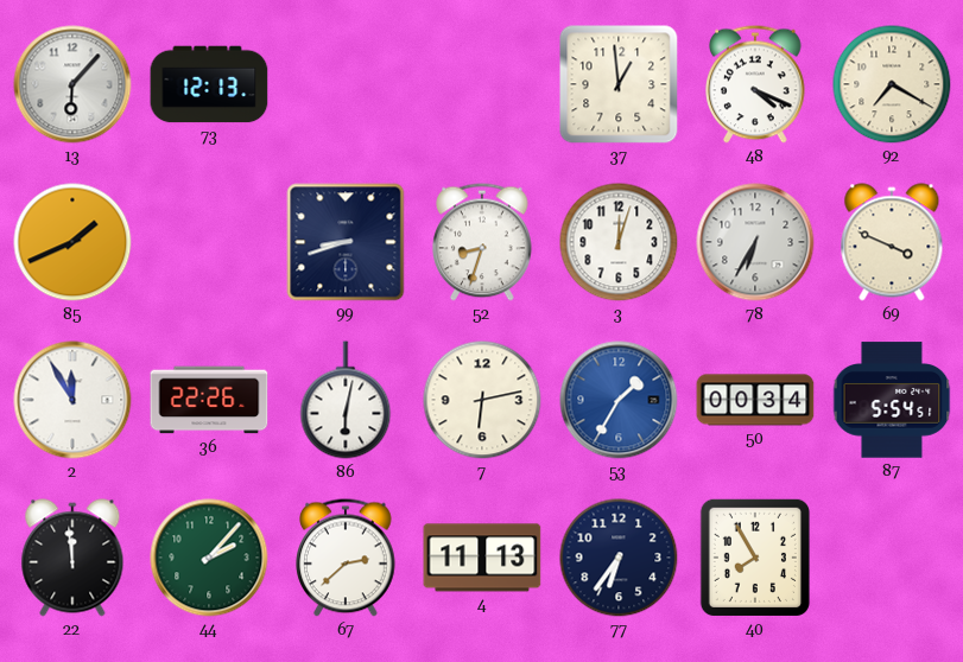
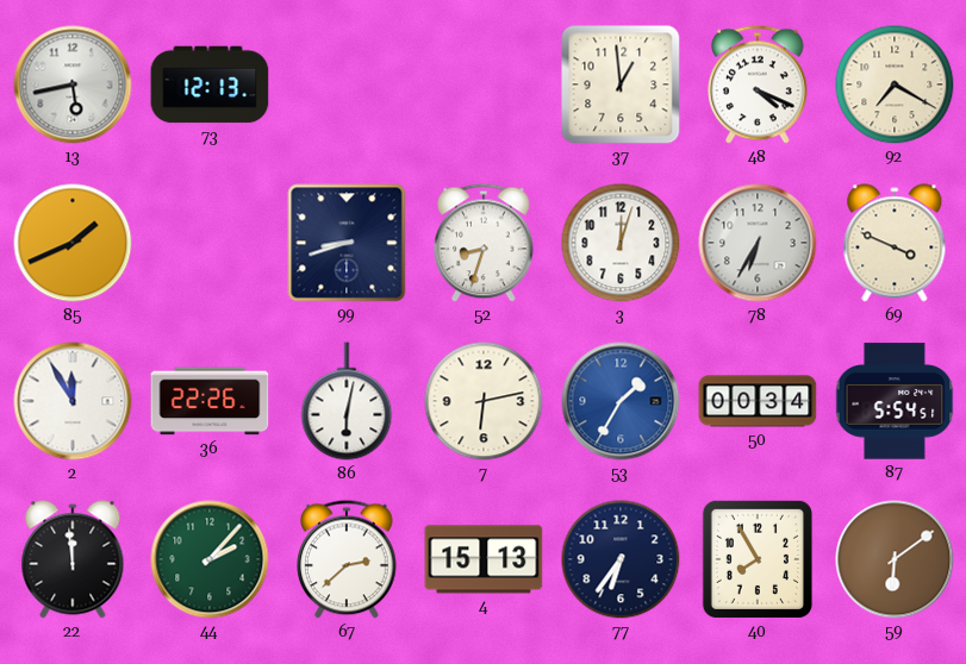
13: 6:07 -> 5:43 (73, 84)
4: 11:13 -> 15:13 (484, 559)
59: none -> 6:09 (895, 559)
